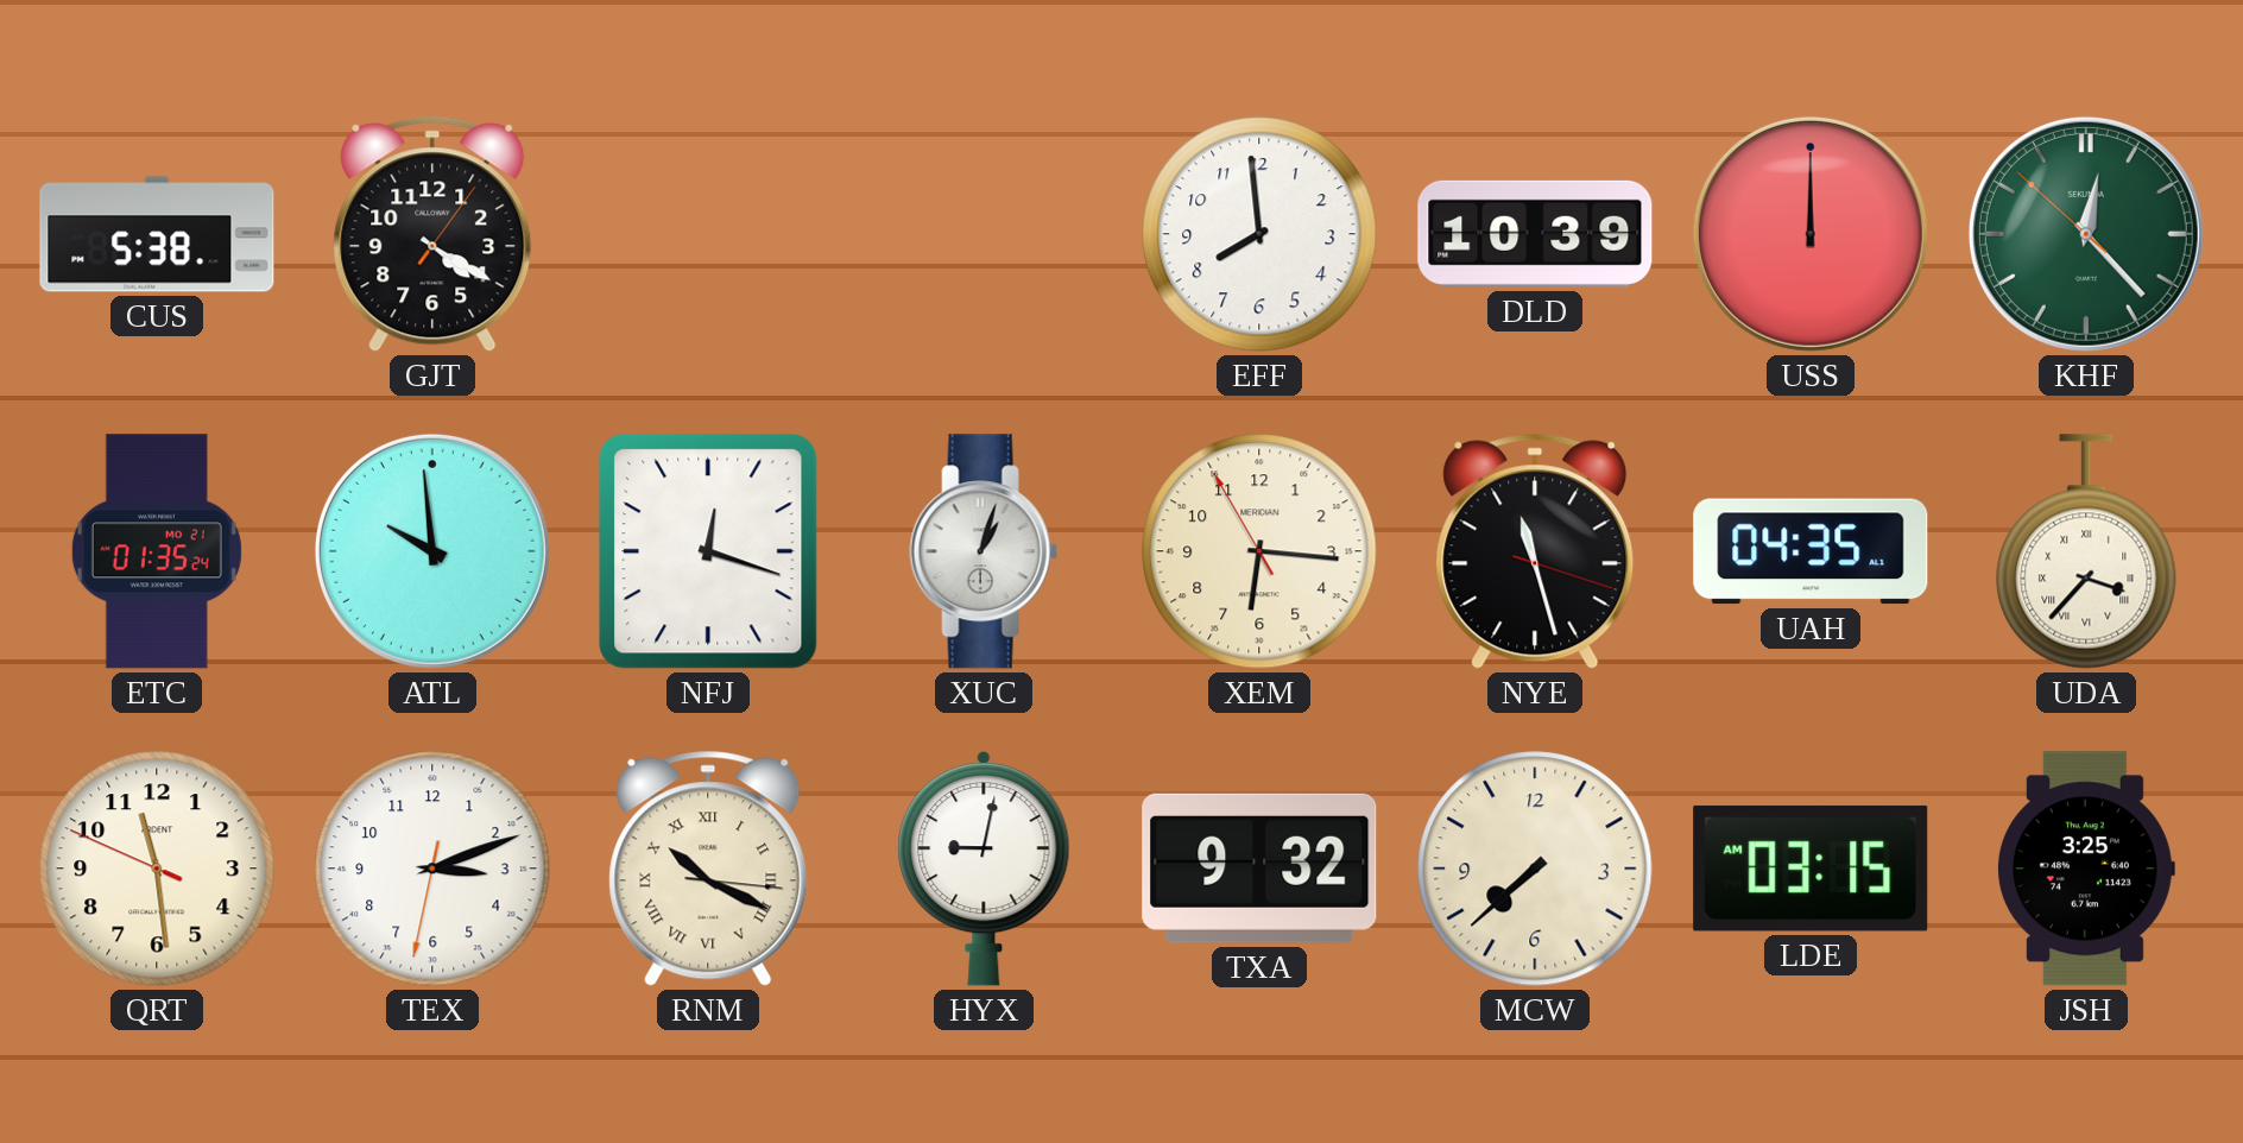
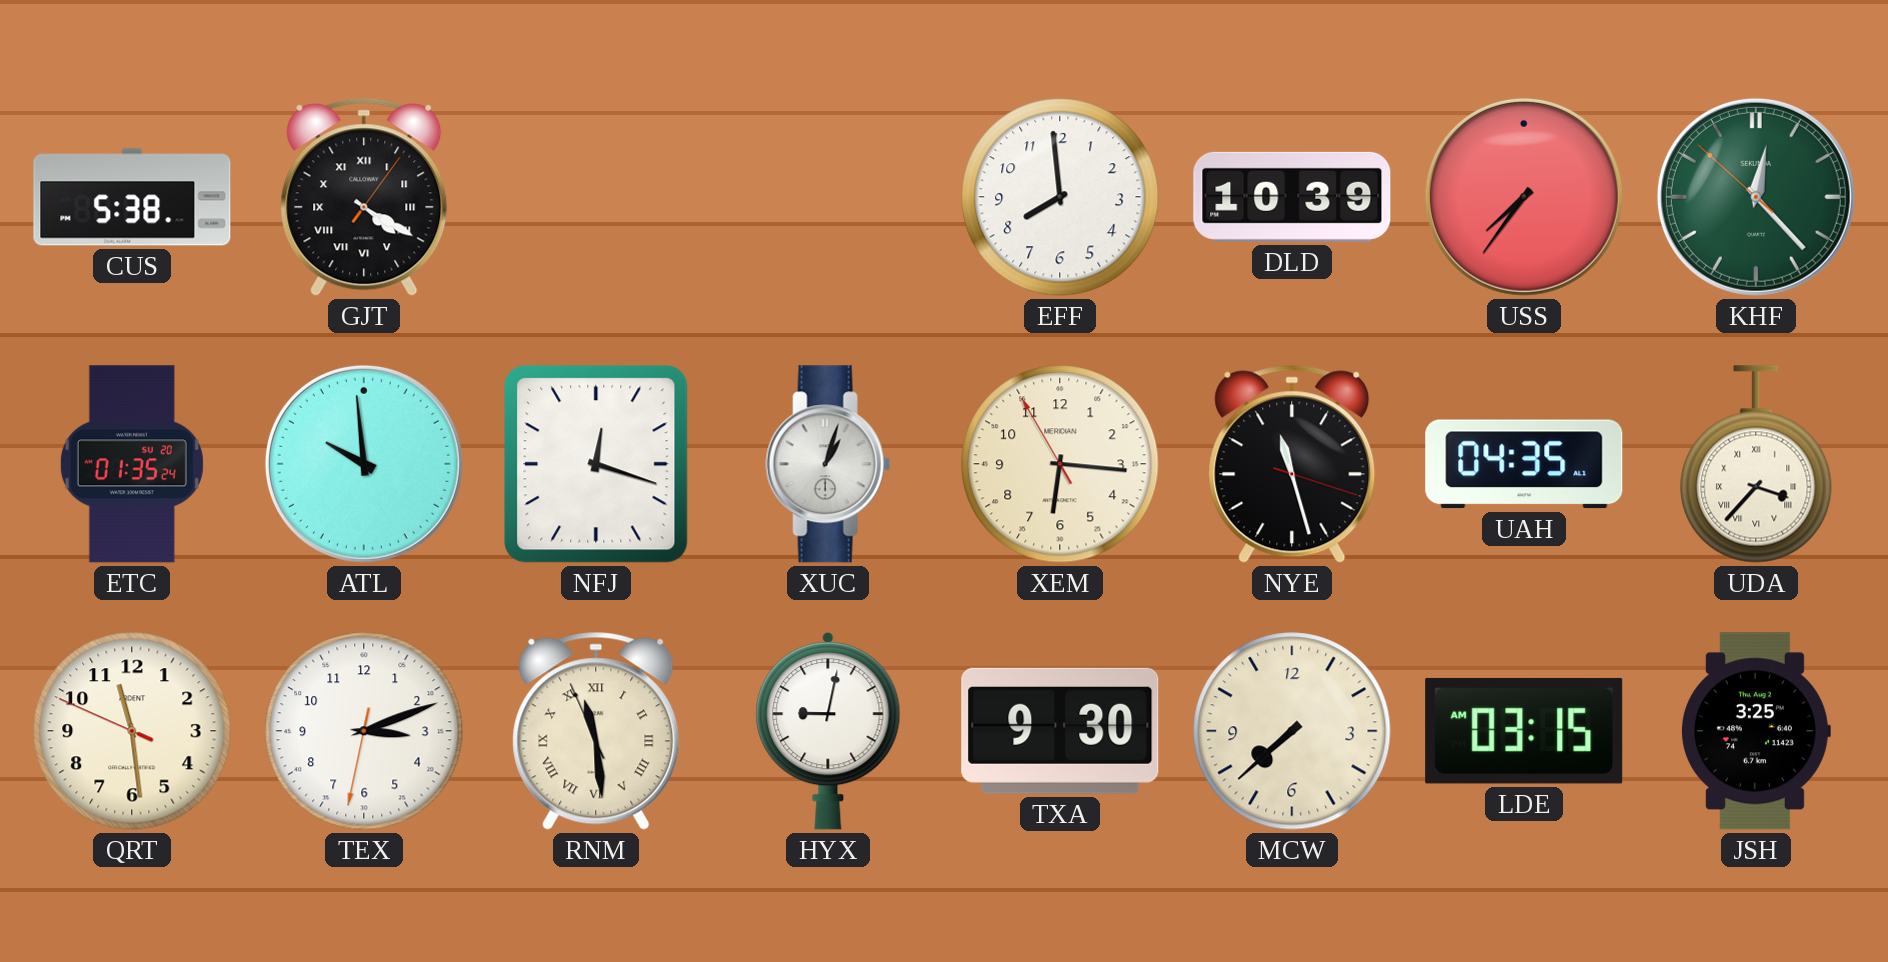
GJT numerals: Arabic -> Roman (364, 197)
USS: 12:00 -> 7:36 (1524, 197)
ETC date: MO 21 -> SU 20 (132, 464)
RNM: 10:19 -> 11:28 (596, 731)
TXA: 9:32 -> 9:30 (1060, 731)
